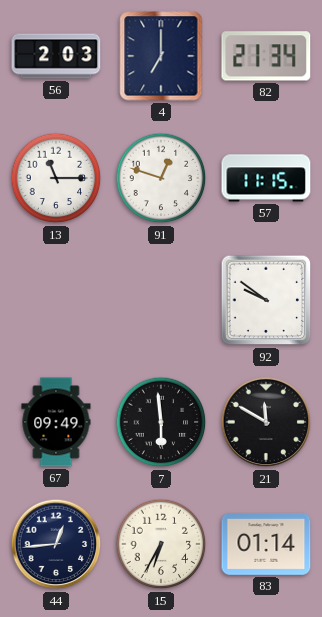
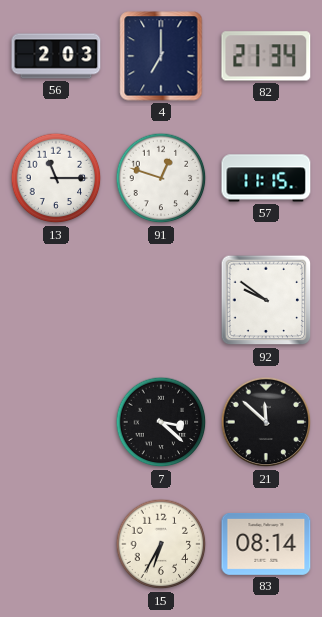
67: 09:49 -> none (56, 422)
7: 5:59 -> 3:22 (161, 422)
21: 11:50 -> 11:52 (266, 422)
44: 12:44 -> none (56, 544)
83: 01:14 -> 08:14 (266, 544)
